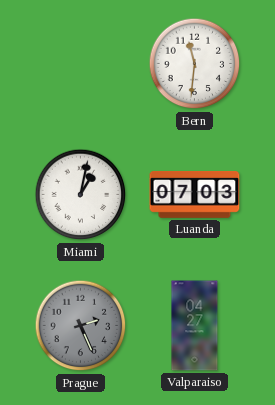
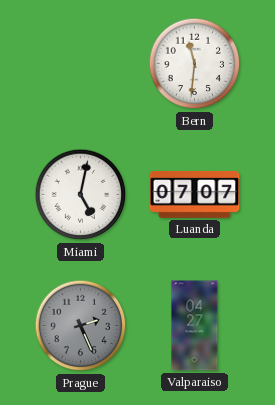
Miami: 1:02 -> 5:02 (81, 195)
Luanda: 07:03 -> 07:07 (195, 195)
